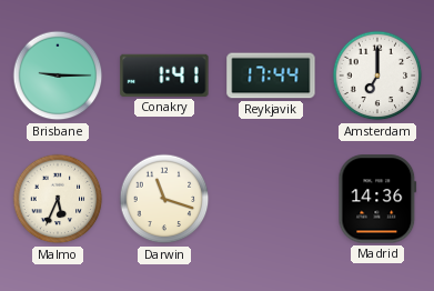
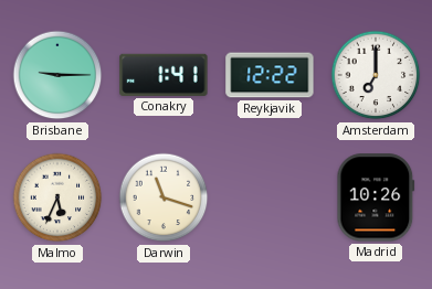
Reykjavik: 17:44 -> 12:22 (270, 75)
Madrid: 14:36 -> 10:26 (376, 197)
